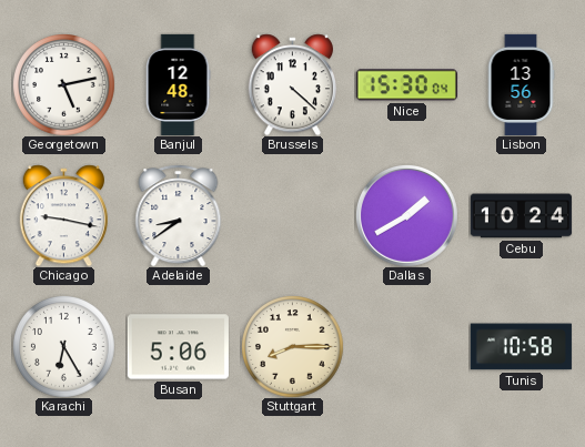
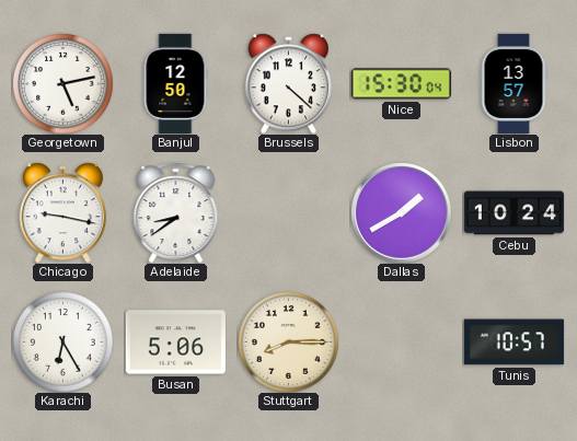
Banjul: 12:48 -> 12:50 (175, 83)
Lisbon: 13:56 -> 13:57 (513, 83)
Tunis: 10:58 -> 10:57 (513, 343)
